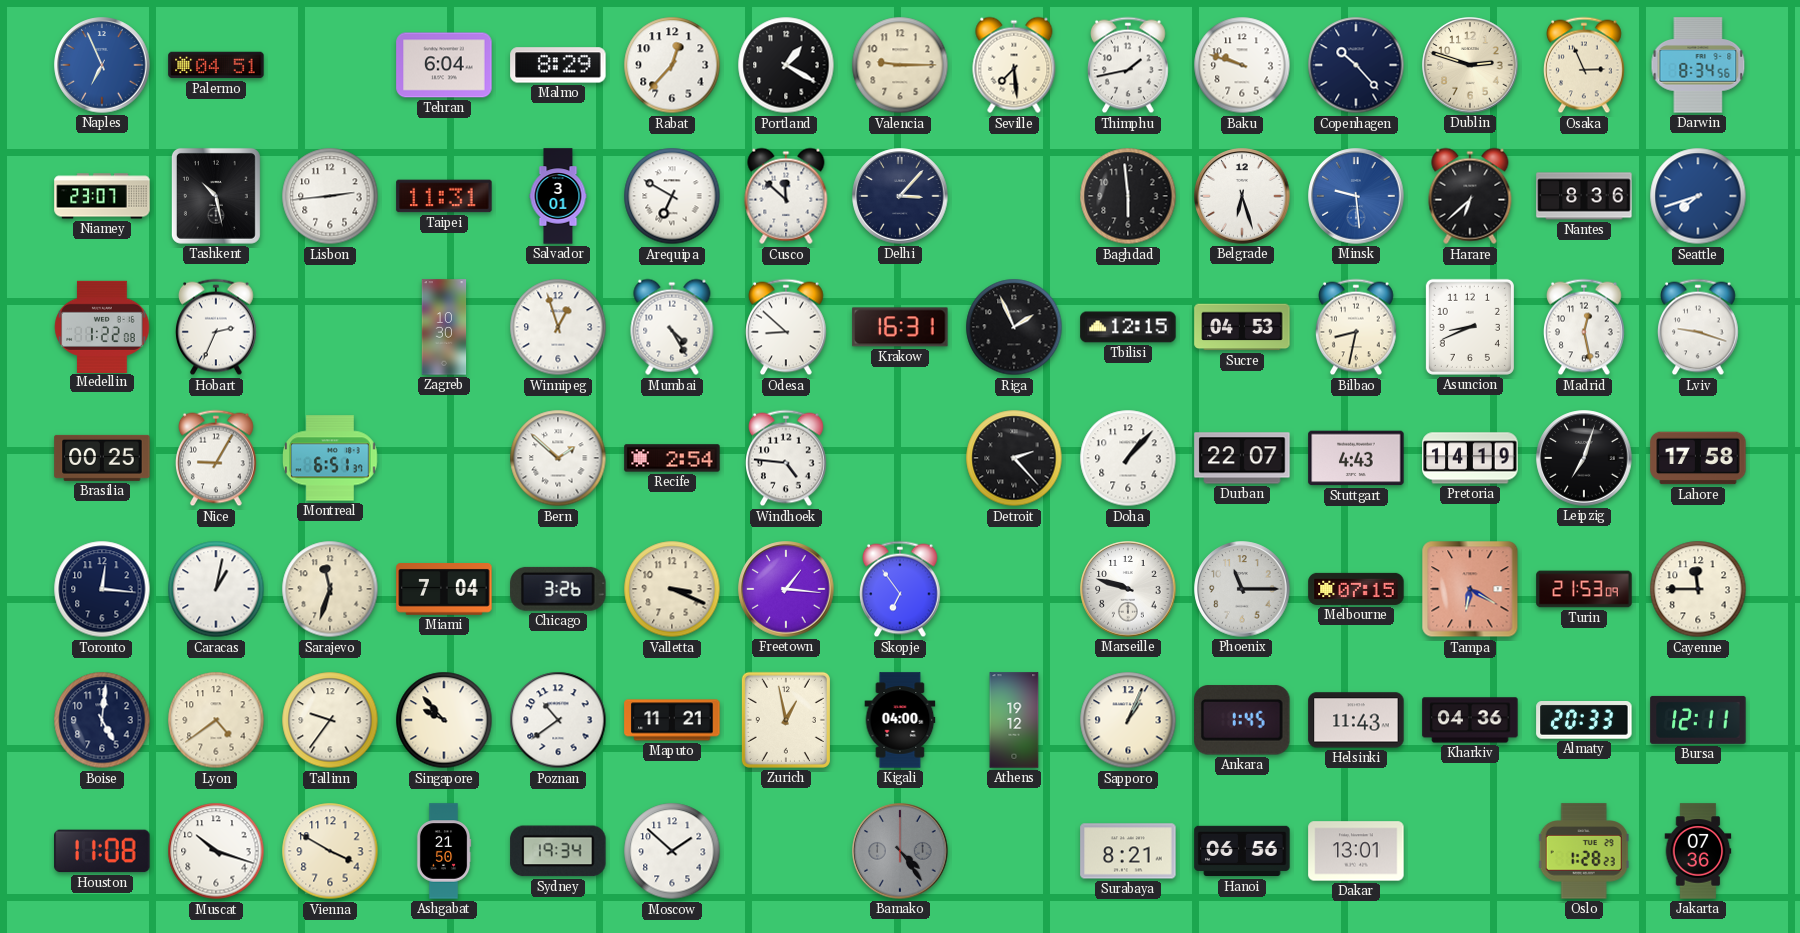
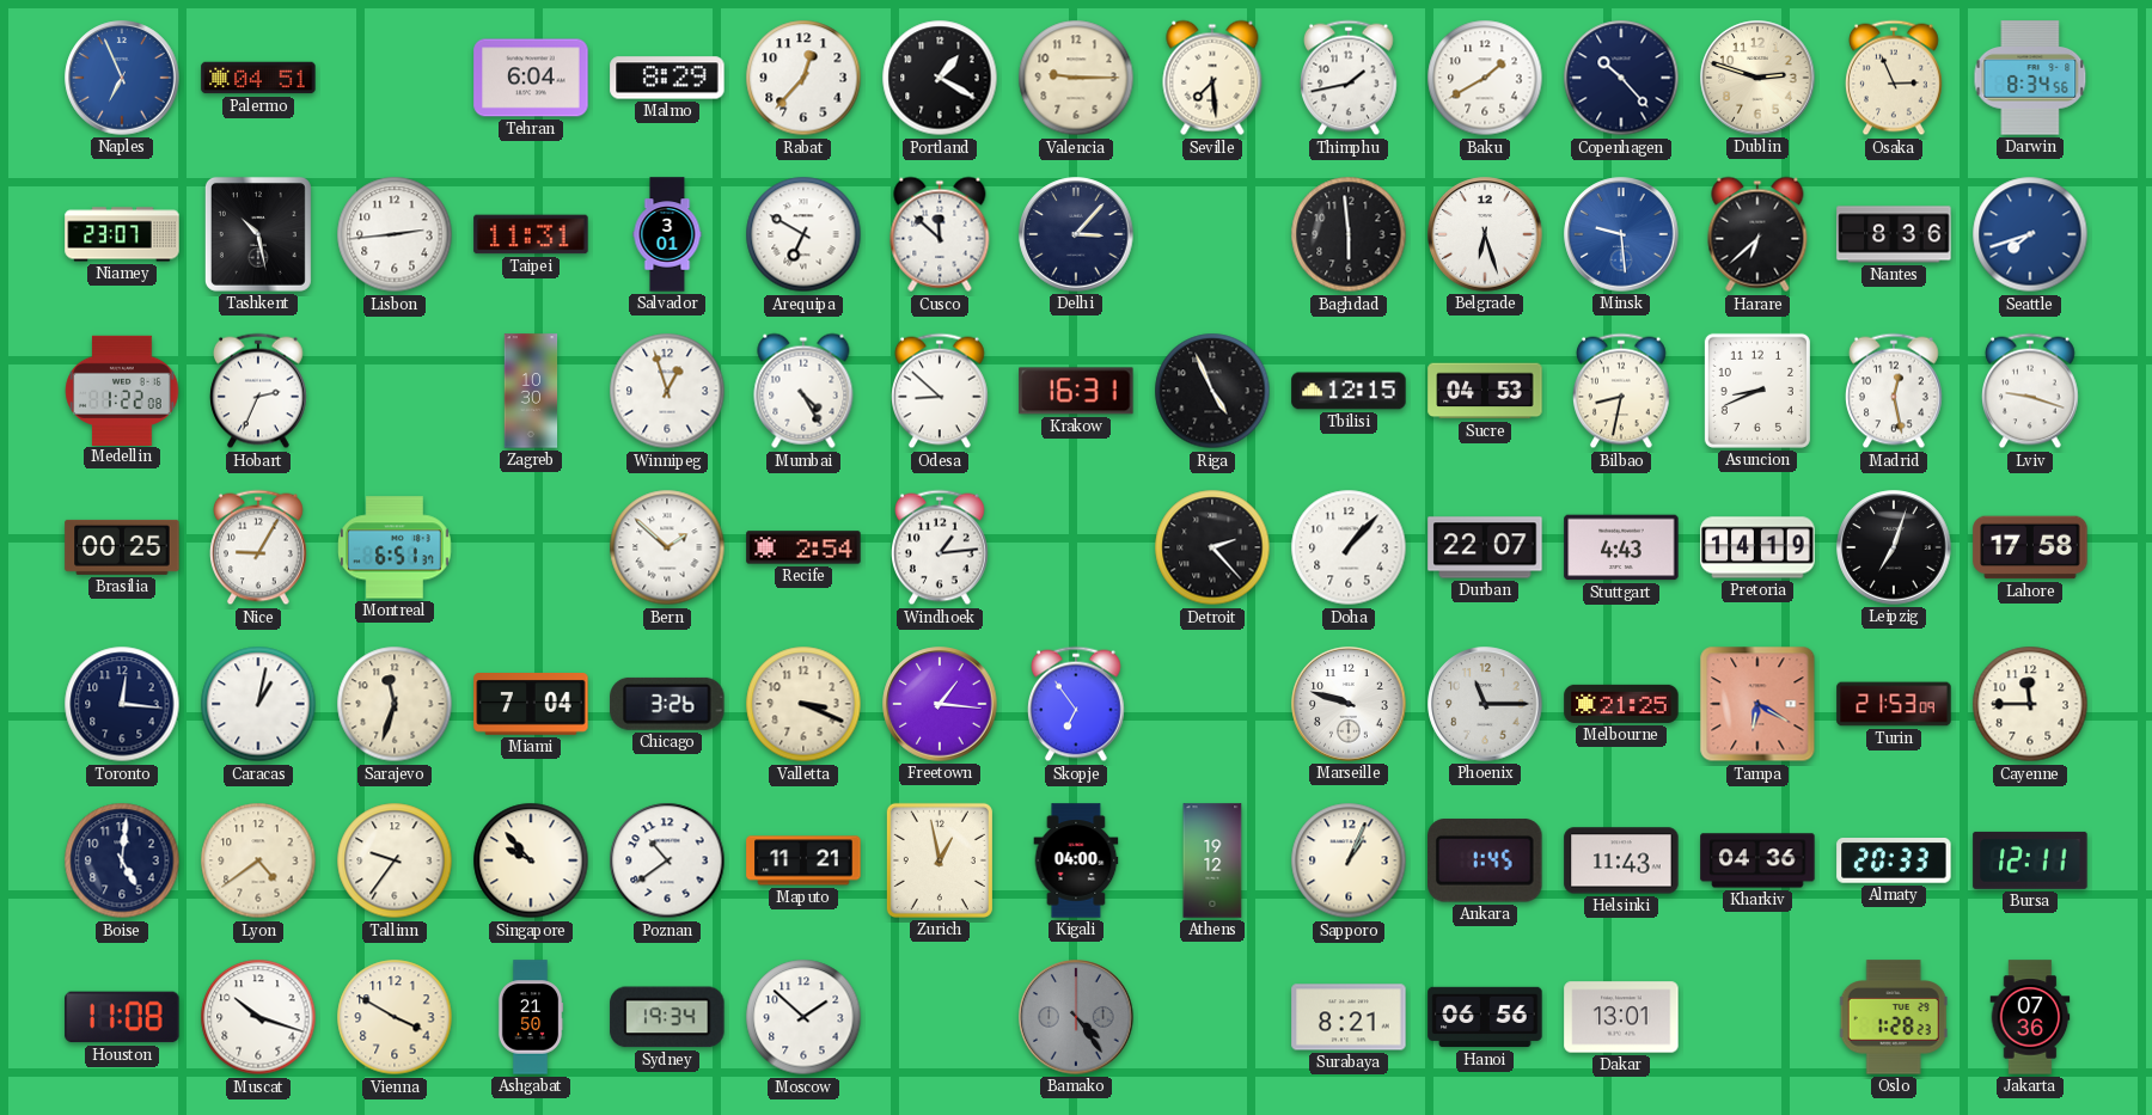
Baku: 9:48 -> 1:40 (1485, 78)
Riga: 1:56 -> 4:56 (1212, 391)
Windhoek: 4:46 -> 1:14 (941, 547)
Melbourne: 07:15 -> 21:25 (1621, 704)
